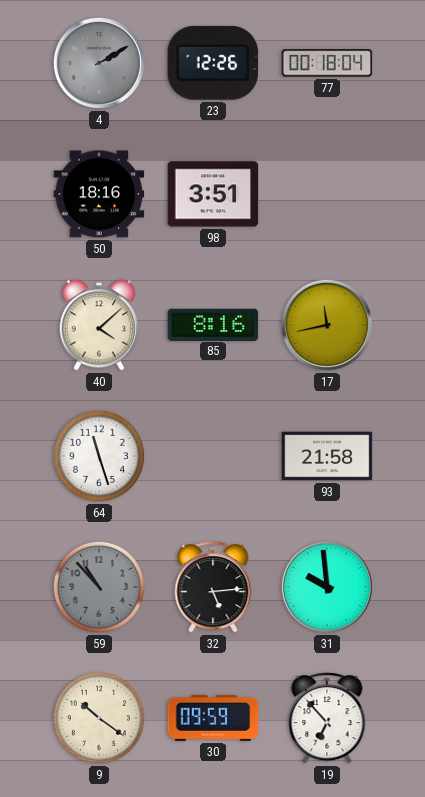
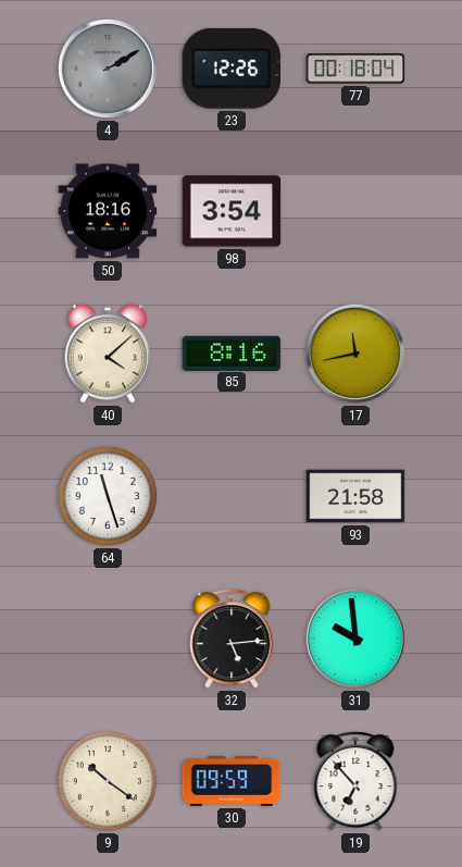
98: 3:51 -> 3:54 (232, 211)
59: 10:53 -> none (99, 587)
